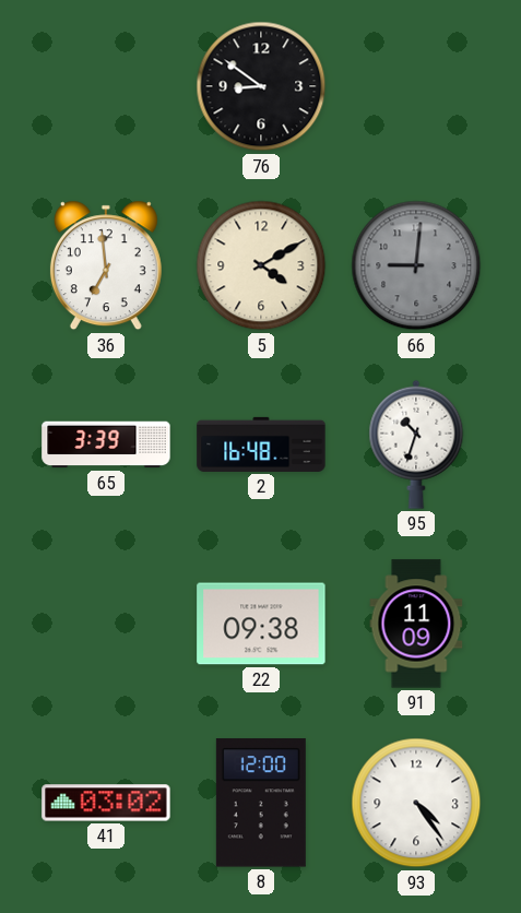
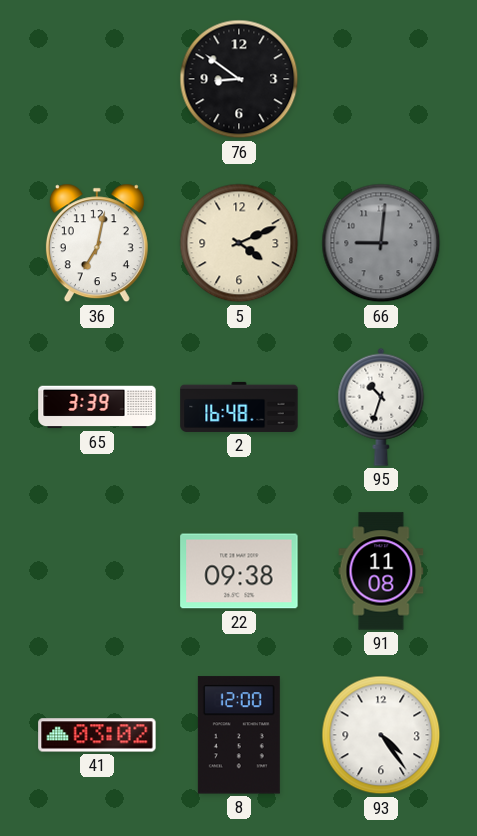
36: 6:59 -> 7:02 (97, 243)
5: 4:10 -> 4:11 (239, 243)
91: 11:09 -> 11:08 (381, 571)
